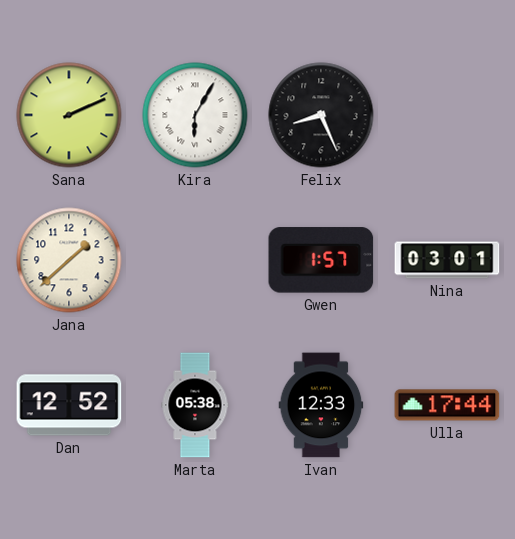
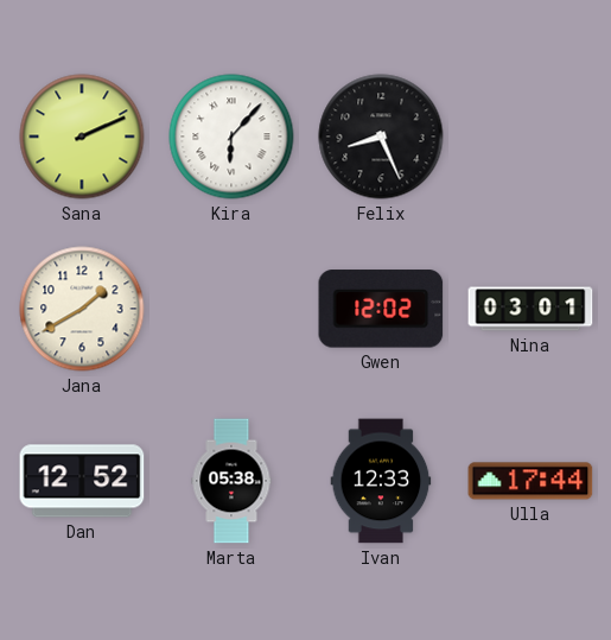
Kira: 6:05 -> 6:07 (231, 137)
Jana: 1:38 -> 1:40 (82, 309)
Gwen: 1:57 -> 12:02 (381, 309)
